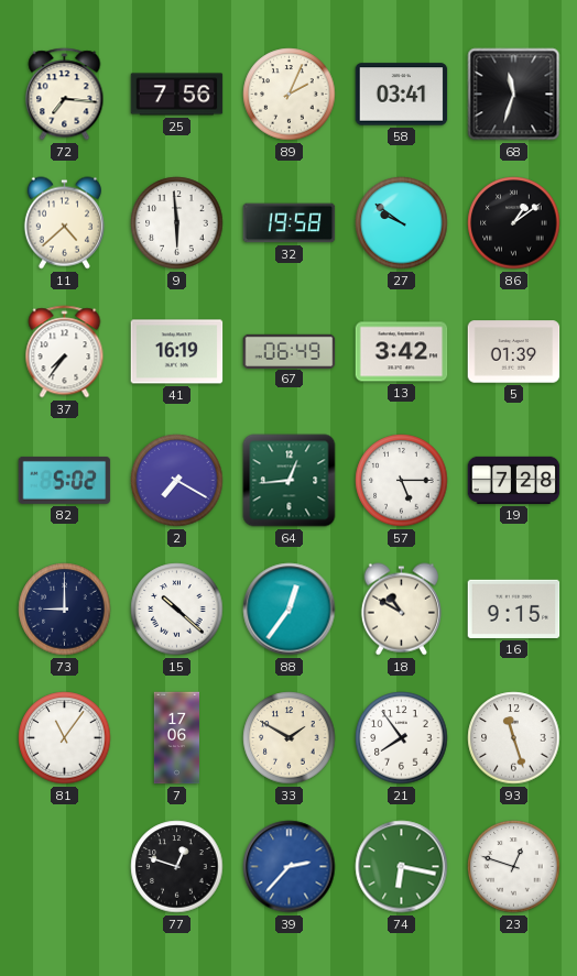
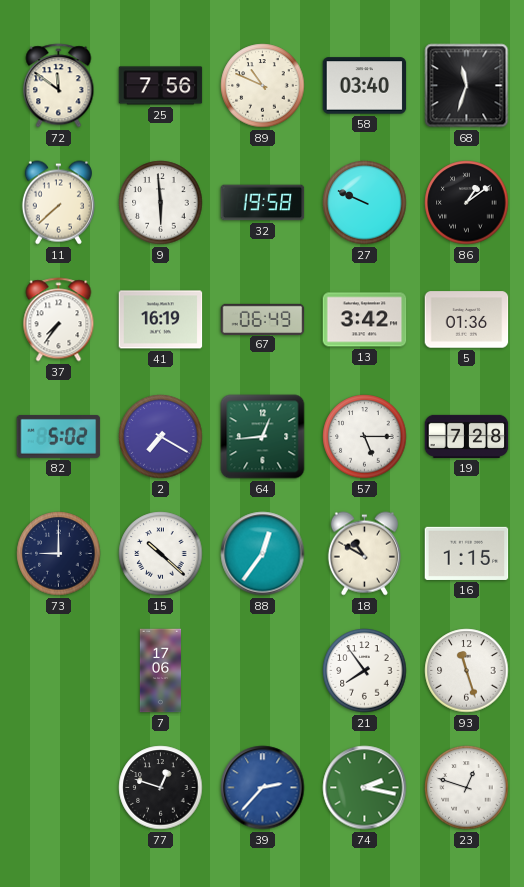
72: 7:16 -> 11:51 (59, 86)
89: 2:04 -> 10:49 (263, 86)
58: 03:41 -> 03:40 (365, 86)
11: 4:38 -> 7:38 (58, 203)
27: 9:51 -> 9:49 (365, 203)
5: 01:39 -> 01:36 (467, 320)
16: 9:15 -> 1:15 (467, 553)
81: 11:06 -> none (65, 738)
33: 1:50 -> none (290, 738)
74: 6:17 -> 2:17 (365, 788)
